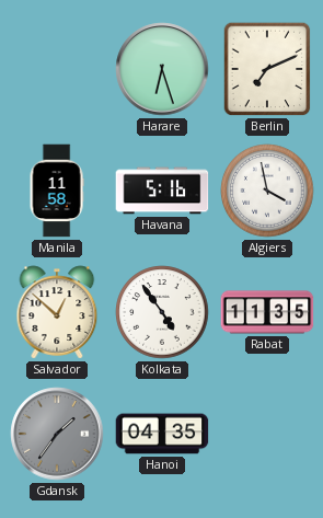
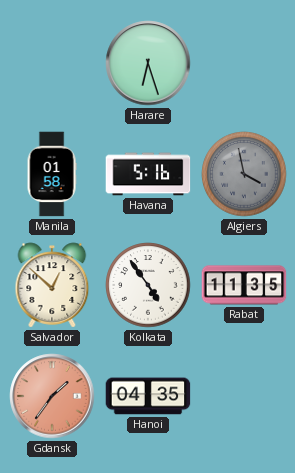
Berlin: 7:11 -> none (267, 69)
Manila: 11:58 -> 01:58 (52, 174)
Algiers dial: white -> grey (244, 174)
Gdansk dial: grey -> salmon (52, 396)
